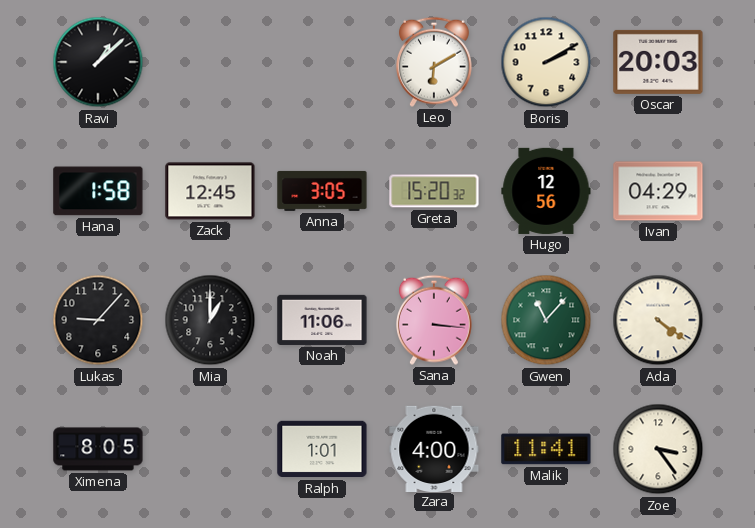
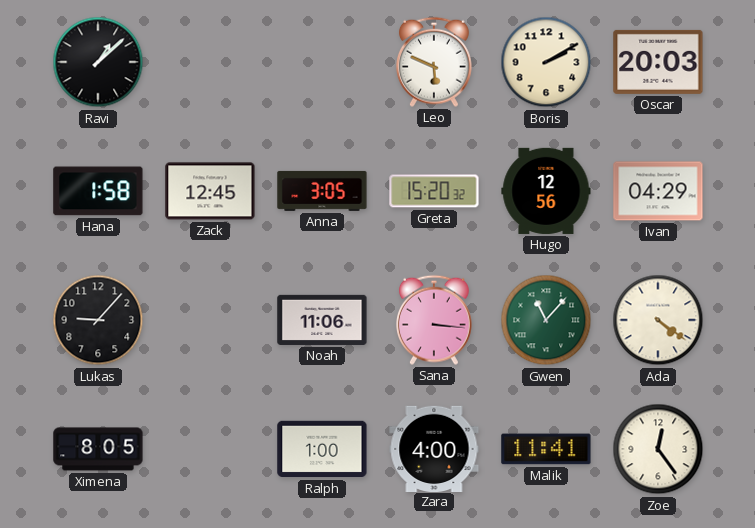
Leo: 6:10 -> 5:49 (434, 62)
Mia: 1:00 -> none (210, 320)
Ralph: 1:01 -> 1:00 (322, 449)
Zoe: 3:24 -> 12:24 (658, 449)
